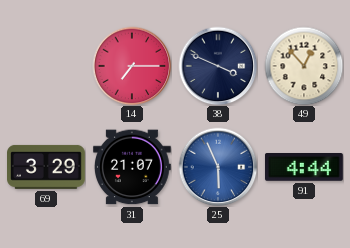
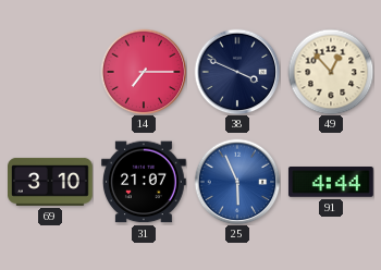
69: 3:29 -> 3:10 (51, 182)
